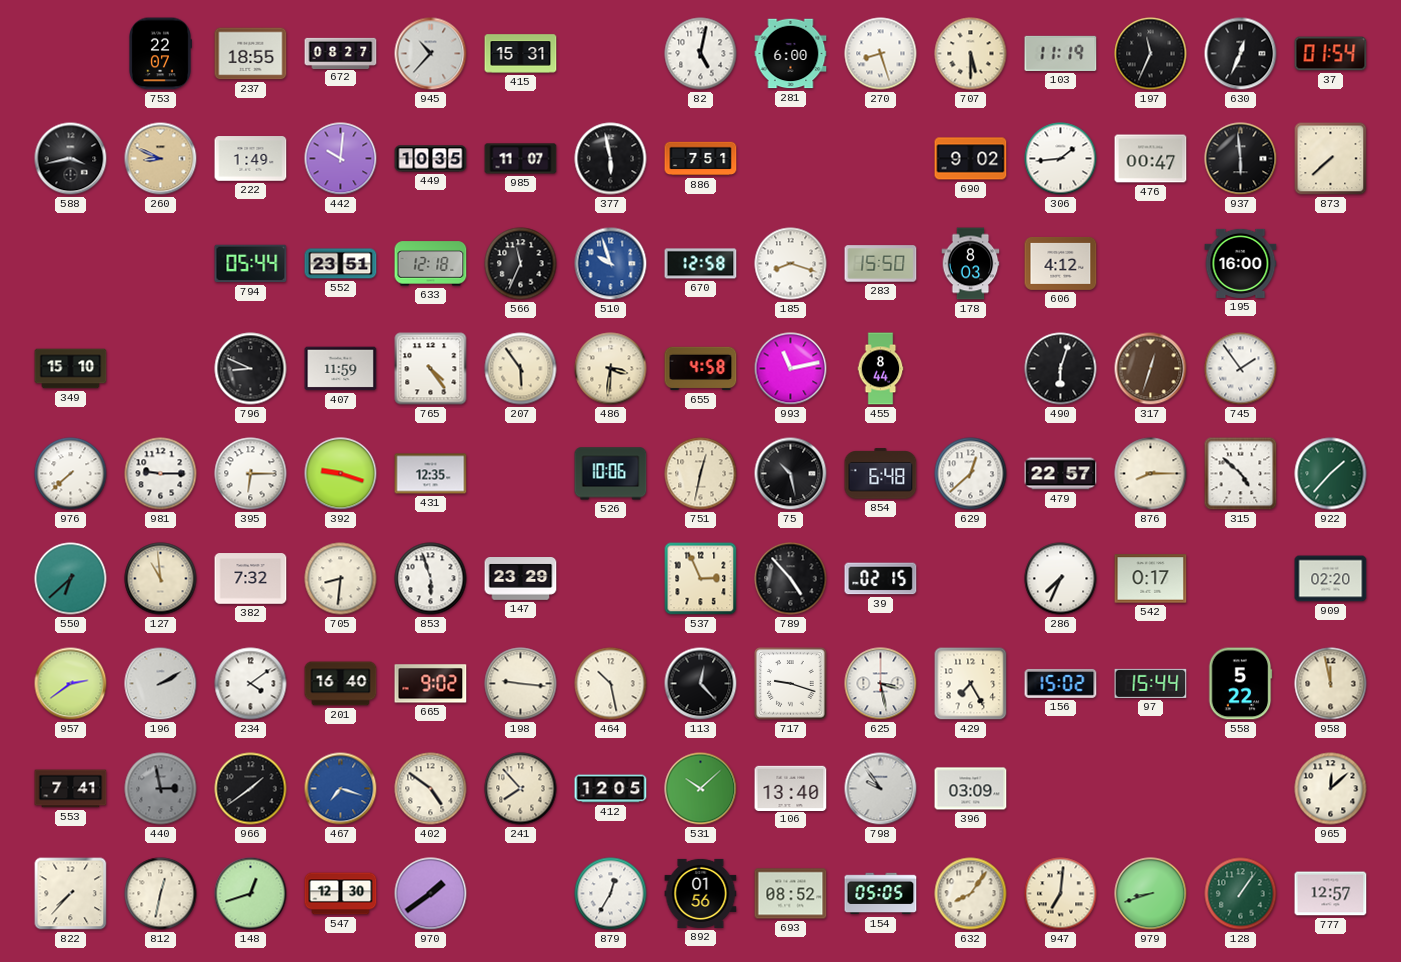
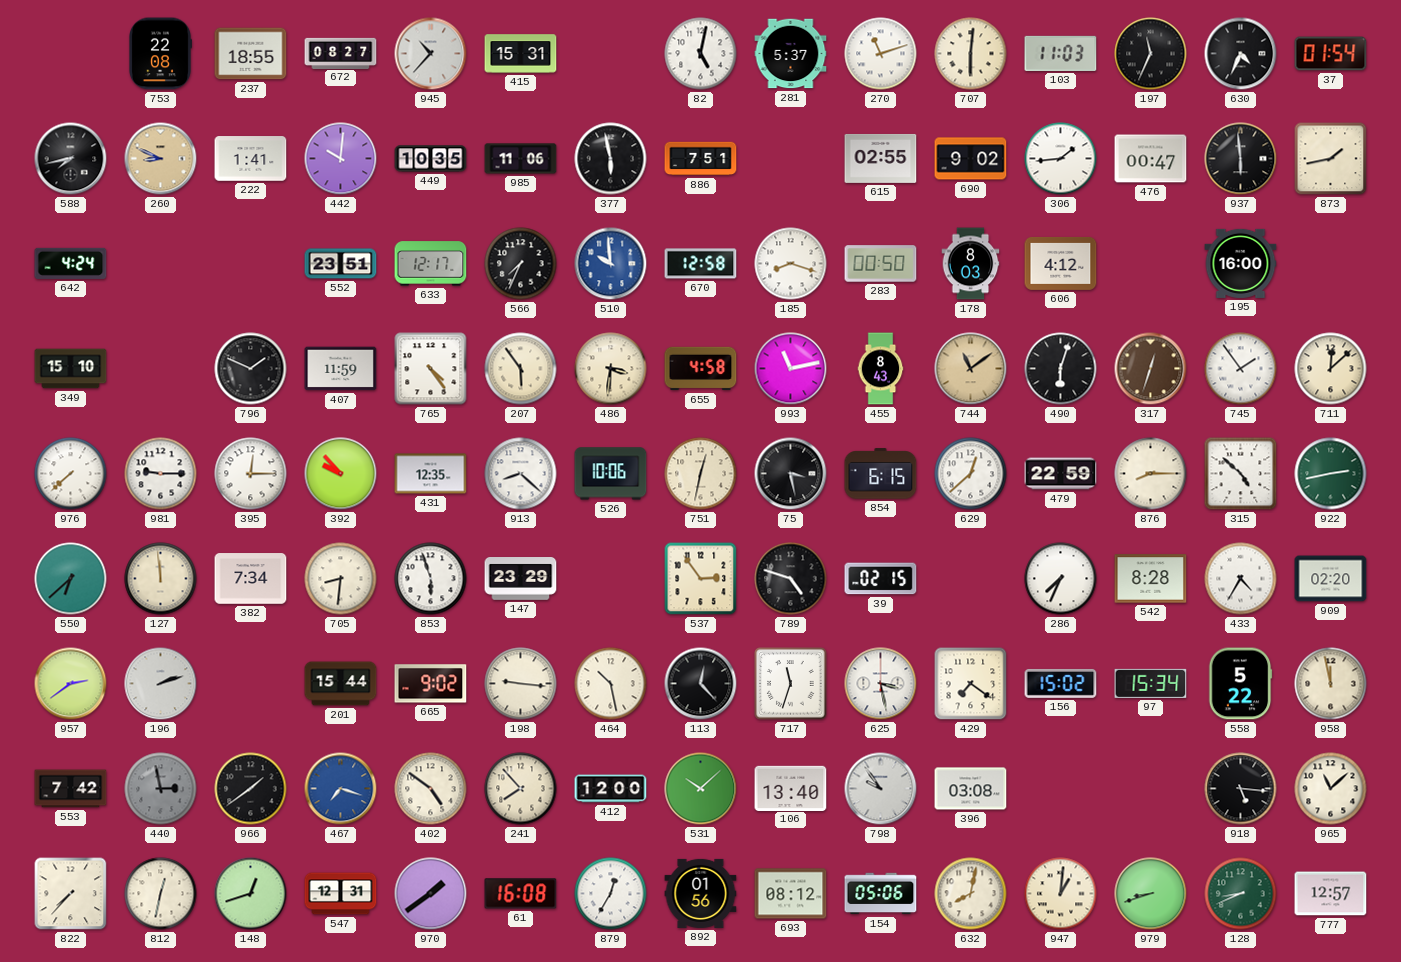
753: 22:07 -> 22:08 (161, 54)
281: 6:00 -> 5:37 (791, 54)
270: 8:27 -> 11:12 (881, 54)
707: 5:30 -> 6:01 (971, 54)
103: 11:19 -> 11:03 (1061, 53)
630: 12:34 -> 4:34 (1241, 54)
588: 3:43 -> 7:43 (71, 159)
222: 1:49 -> 1:41 (251, 159)
985: 11:07 -> 11:06 (521, 159)
615: none -> 02:55 (881, 158)
873: 7:38 -> 1:43 (1331, 159)
642: none -> 4:24 (71, 263)
794: 05:44 -> none (251, 264)
633: 12:18 -> 12:17 (431, 264)
566: 11:34 -> 7:34 (521, 264)
510: 9:57 -> 9:59 (611, 264)
283: 15:50 -> 00:50 (881, 264)
796: 8:49 -> 1:49 (251, 369)
455: 8:44 -> 8:43 (881, 369)
744: none -> 11:09 (971, 369)
711: none -> 12:08 (1331, 369)
395: 6:15 -> 12:15 (251, 474)
392: 9:18 -> 9:53 (341, 474)
913: none -> 8:22 (521, 474)
75: 10:28 -> 3:28 (791, 474)
854: 6:48 -> 6:15 (881, 474)
479: 22:57 -> 22:59 (1061, 474)
922: 1:37 -> 2:43 (1331, 474)
127: 10:59 -> 11:59 (161, 579)
382: 7:32 -> 7:34 (251, 579)
537: 2:56 -> 2:54 (701, 579)
789: 4:53 -> 4:48 (791, 579)
542: 0:17 -> 8:28 (1151, 579)
433: none -> 4:35 (1241, 579)
196: 2:10 -> 2:12 (161, 684)
234: 4:09 -> none (251, 684)
201: 16:40 -> 15:44 (341, 684)
717: 9:18 -> 11:33 (791, 684)
429: 7:25 -> 7:21 (971, 684)
97: 15:44 -> 15:34 (1151, 683)
553: 7:41 -> 7:42 (71, 789)
412: 12:05 -> 12:00 (611, 789)
396: 03:09 -> 03:08 (971, 789)
918: none -> 5:16 (1241, 789)
965: 12:08 -> 11:08 (1331, 789)
547: 12:30 -> 12:31 (341, 894)
61: none -> 16:08 (521, 894)
693: 08:52 -> 08:12 (791, 894)
154: 05:05 -> 05:06 (881, 894)
632: 8:06 -> 8:02 (971, 894)
947: 7:01 -> 1:01 (1061, 894)
128: 1:06 -> 8:41 (1241, 894)
